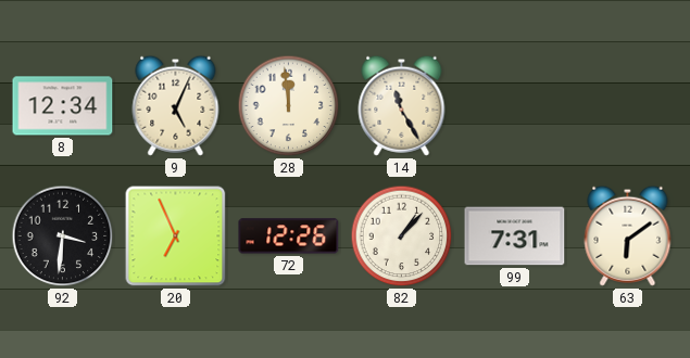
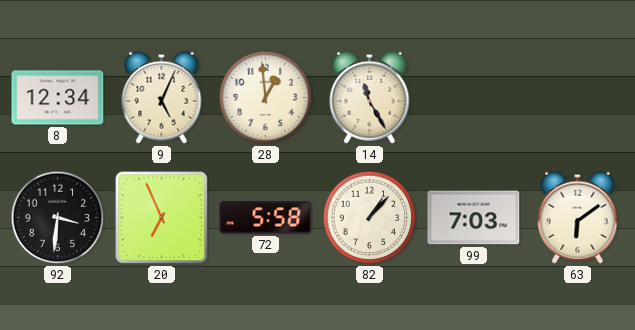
28: 11:59 -> 12:59 (266, 98)
72: 12:26 -> 5:58 (266, 218)
99: 7:31 -> 7:03 (474, 218)
